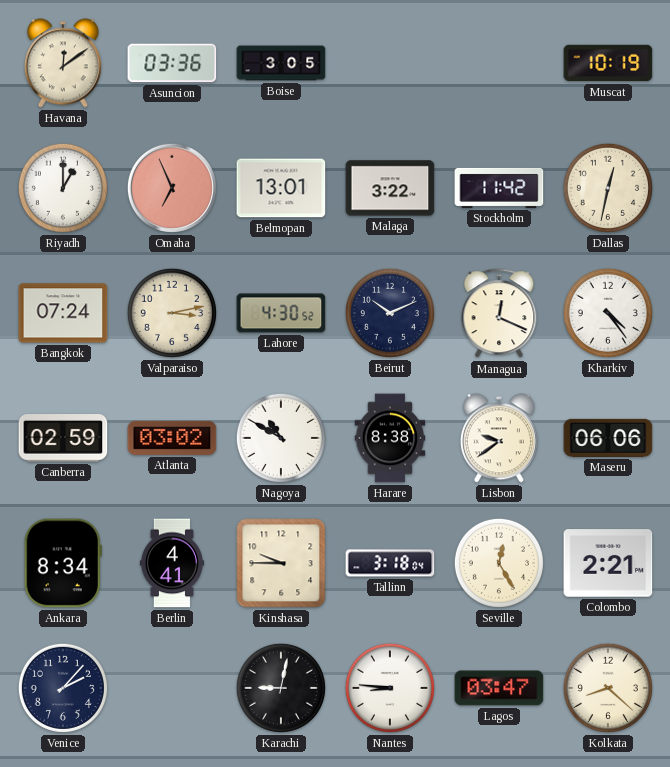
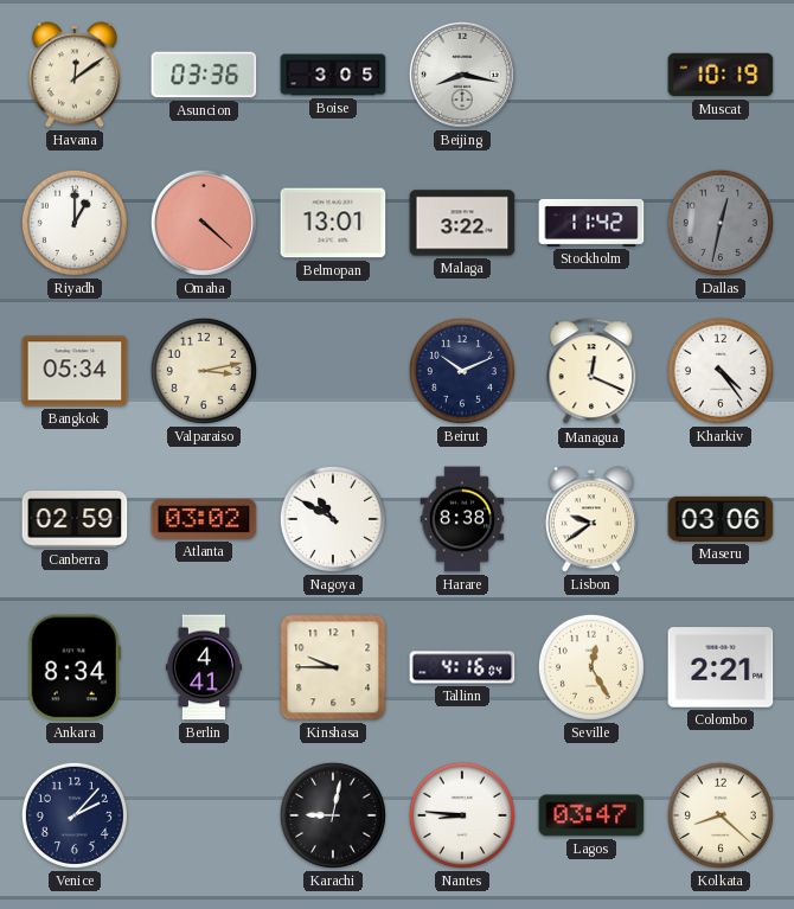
Beijing: none -> 8:17 (462, 75)
Omaha: 6:56 -> 4:22 (204, 223)
Dallas dial: cream -> grey (721, 223)
Bangkok: 07:24 -> 05:34 (75, 371)
Lahore: 4:30 -> none (281, 313)
Maseru: 06:06 -> 03:06 (721, 519)
Tallinn: 3:18 -> 4:16 (462, 667)
